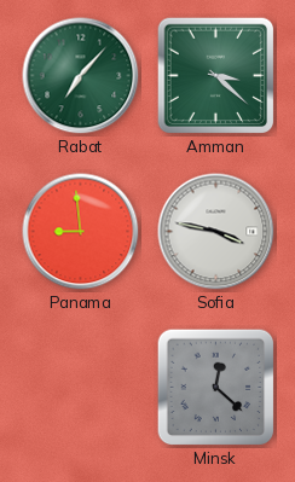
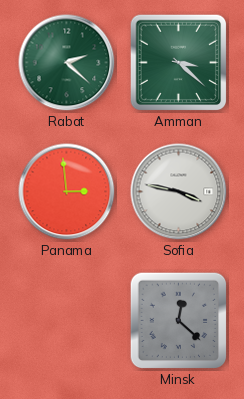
Rabat: 7:07 -> 2:22 (67, 63)
Panama: 8:59 -> 2:59 (67, 192)
